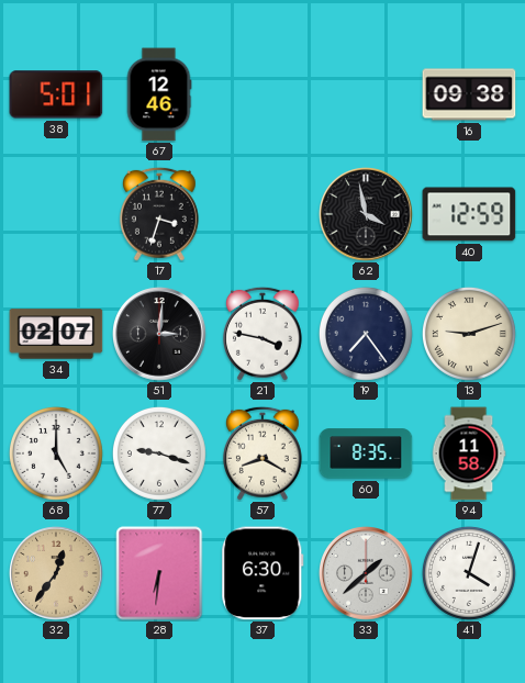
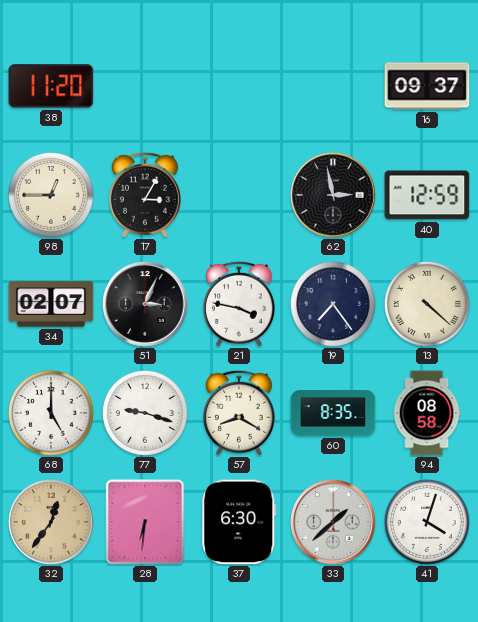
38: 5:01 -> 11:20 (51, 86)
67: 12:46 -> none (159, 94)
16: 09:38 -> 09:37 (427, 86)
98: none -> 12:45 (51, 195)
17: 3:33 -> 3:05 (145, 195)
62: 3:58 -> 2:58 (334, 195)
51: 3:01 -> 3:04 (146, 304)
13: 9:12 -> 4:22 (427, 304)
94: 11:58 -> 08:58 (427, 413)
